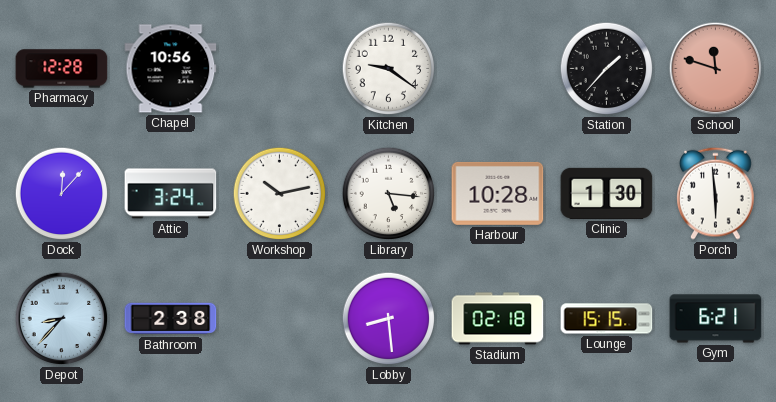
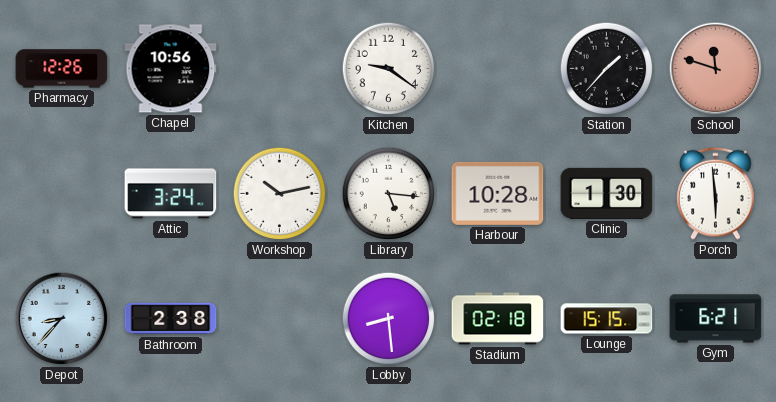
Pharmacy: 12:28 -> 12:26 (62, 69)
Dock: 12:07 -> none (62, 194)
